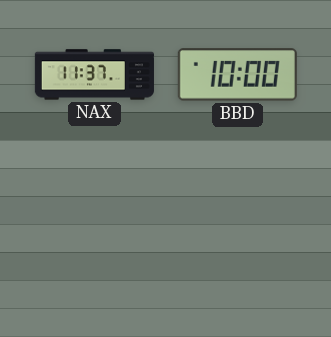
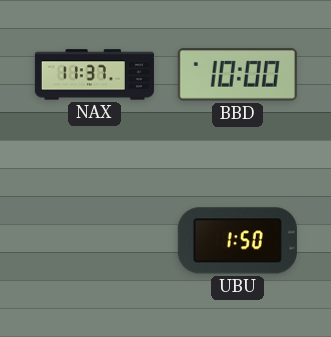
UBU: none -> 1:50 (237, 241)
